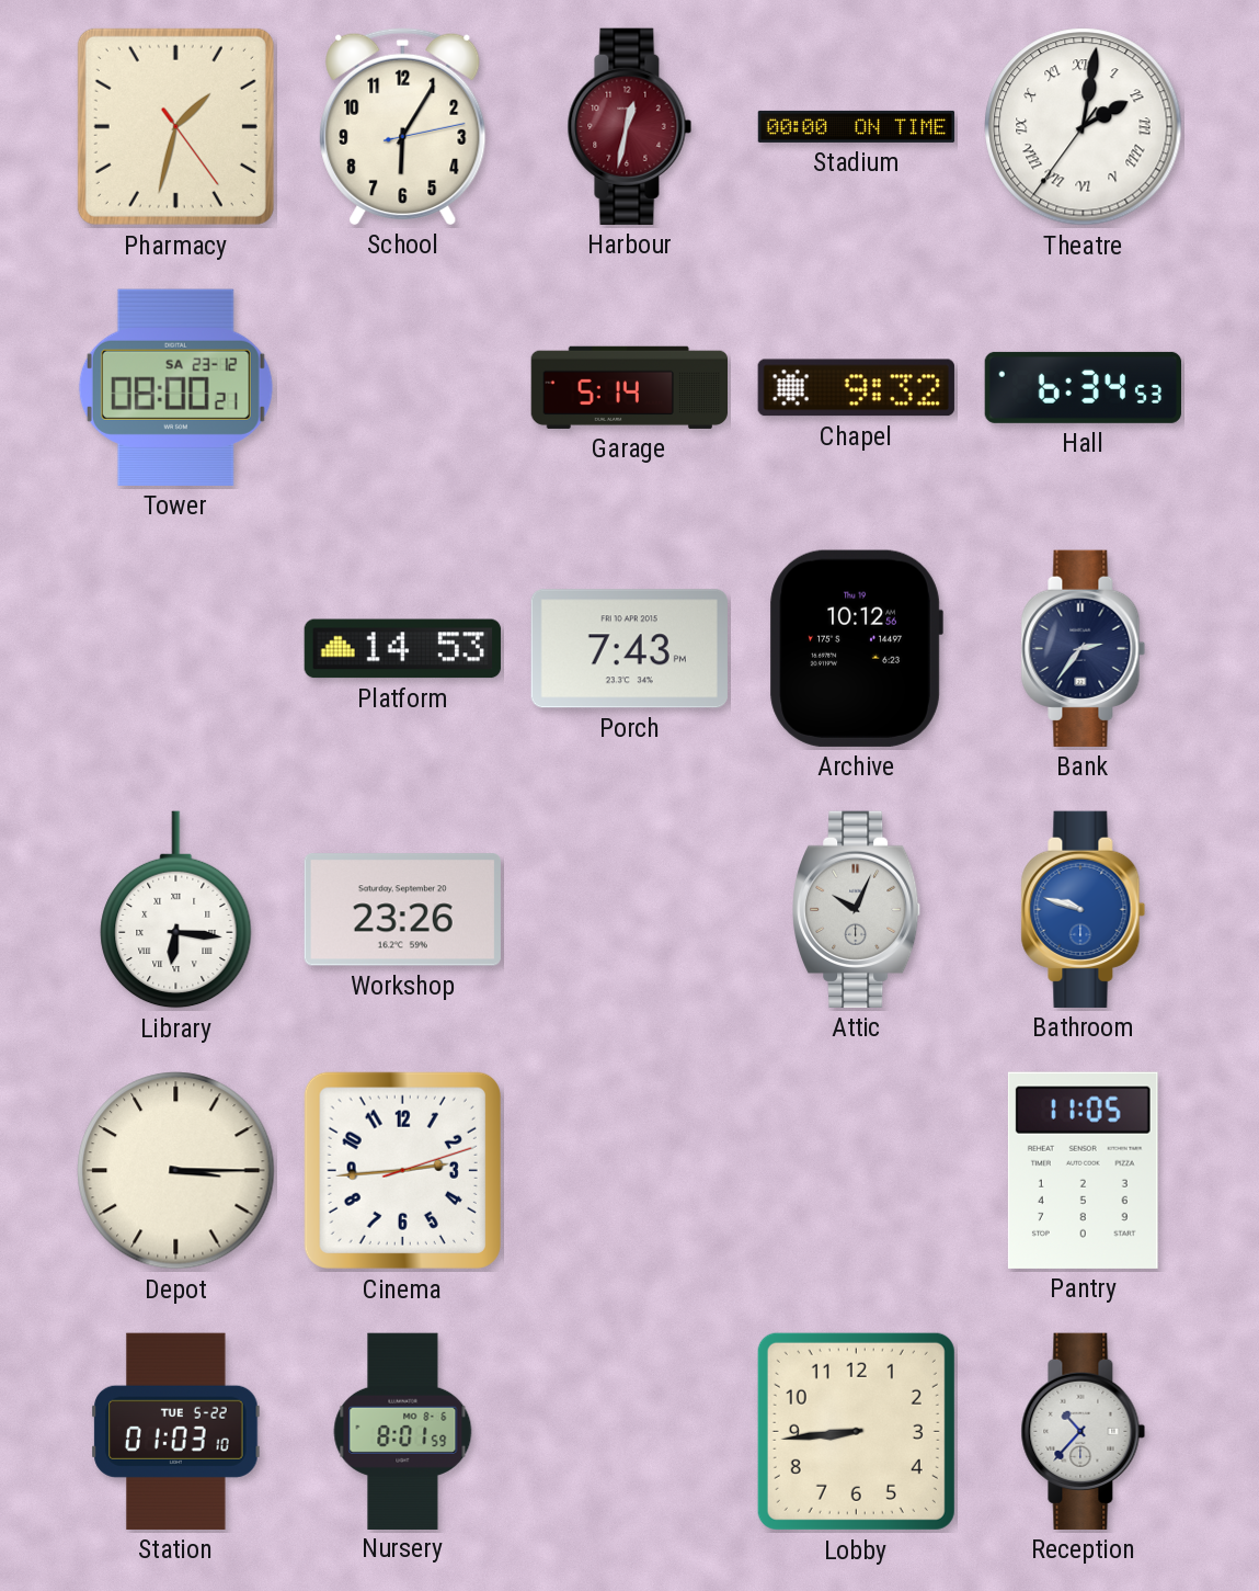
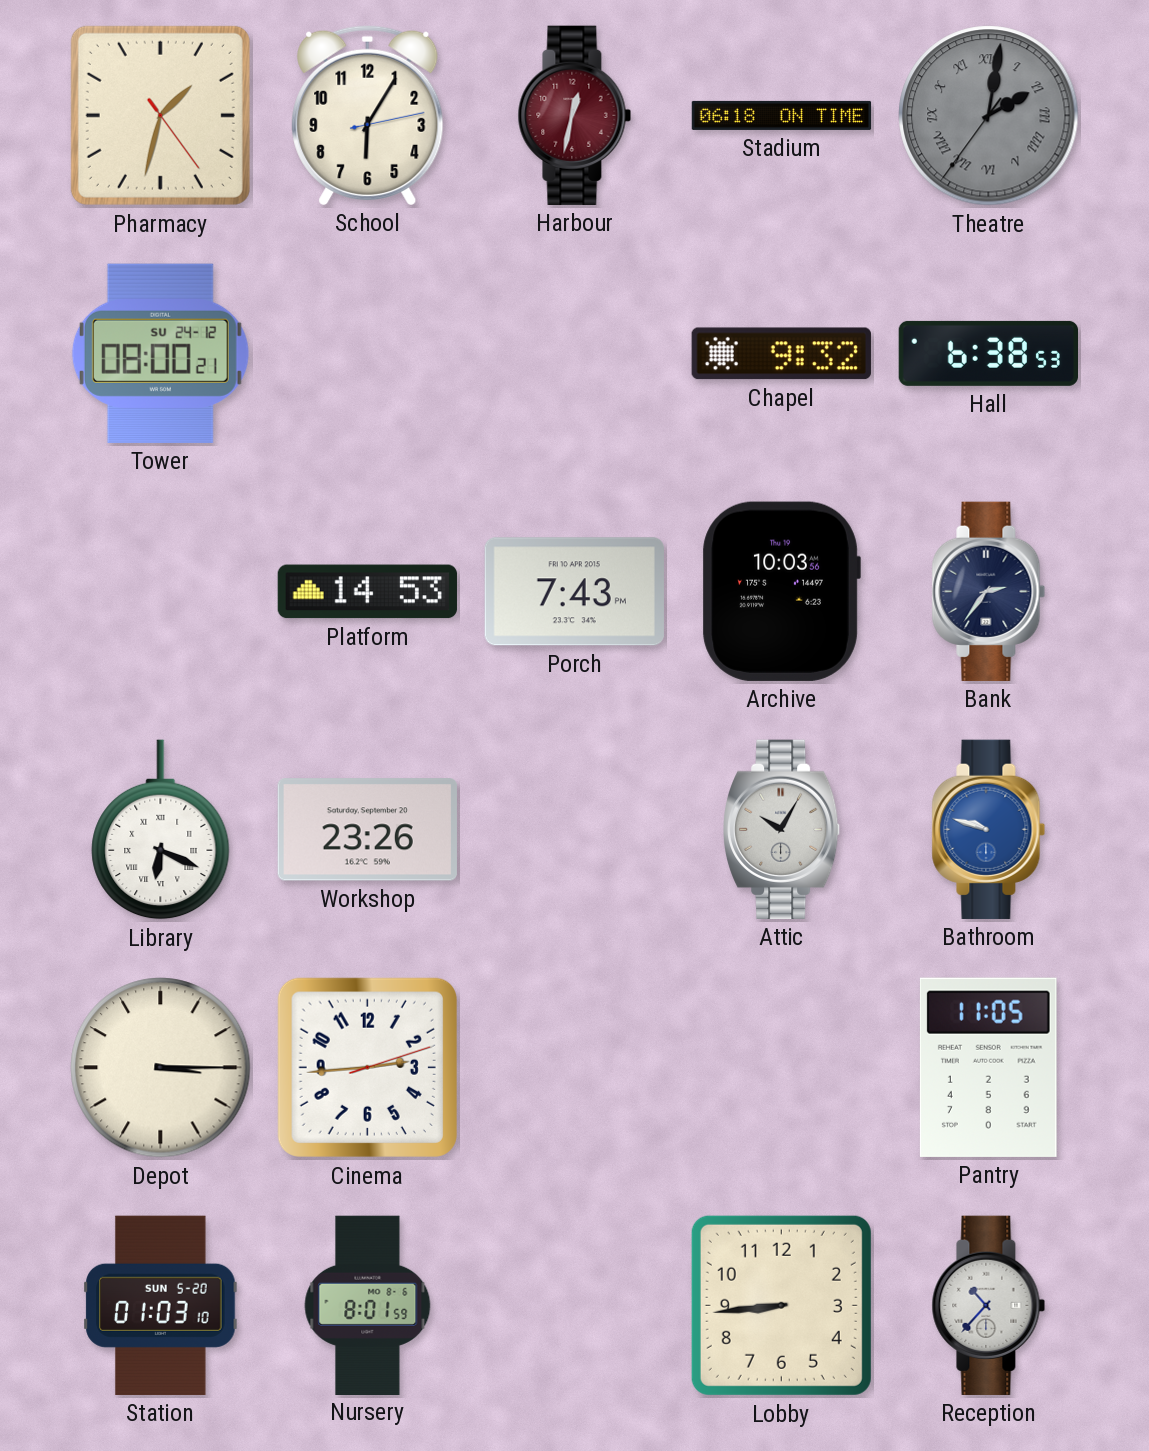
Stadium: 00:00 -> 06:18 (782, 115)
Theatre dial: white -> grey (989, 116)
Tower date: SA 23-12 -> SU 24-12 (160, 353)
Garage: 5:14 -> none (629, 387)
Hall: 6:34 -> 6:38 (988, 353)
Archive: 10:12 -> 10:03 (781, 591)
Library: 6:16 -> 6:19 (161, 830)
Attic: 10:04 -> 10:05 (782, 829)
Station date: TUE 5-22 -> SUN 5-20 (161, 1305)
